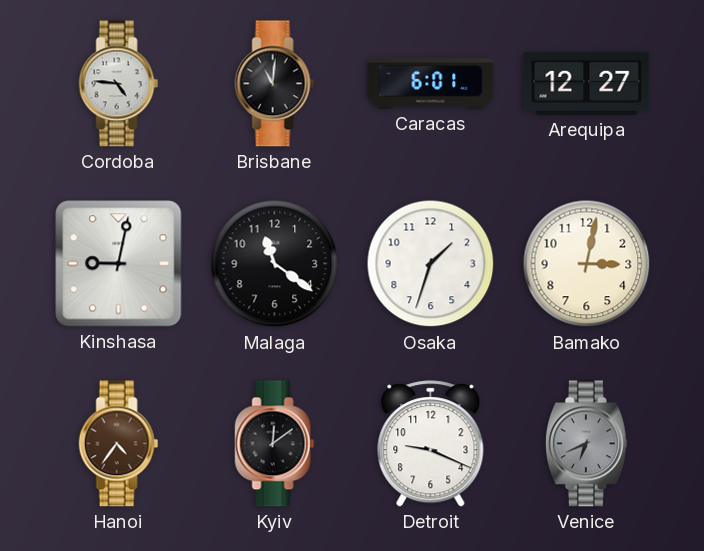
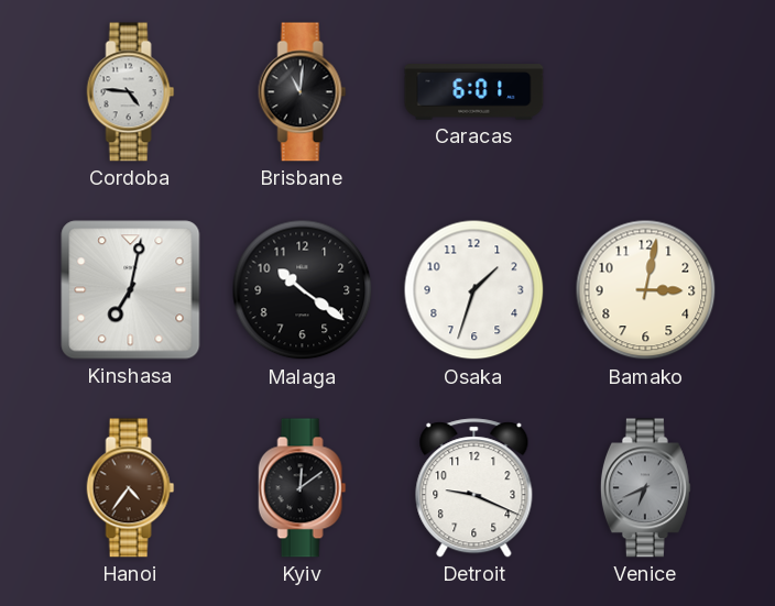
Arequipa: 12:27 -> none (587, 83)
Kinshasa: 9:02 -> 7:02 (131, 290)
Malaga: 11:21 -> 10:21 (303, 290)
